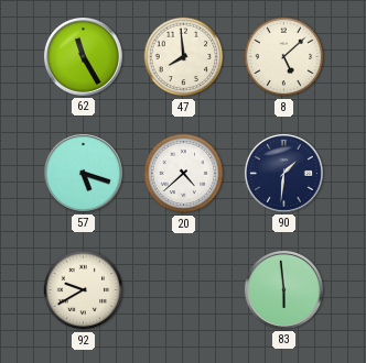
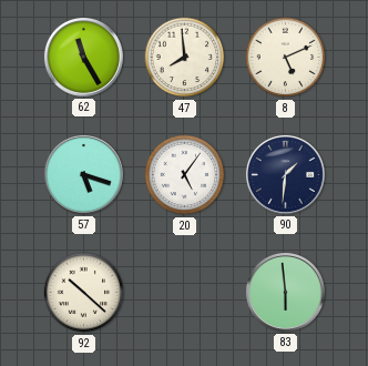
8: 5:08 -> 5:11 (286, 58)
20: 4:38 -> 5:06 (185, 175)
92: 9:40 -> 10:22 (84, 293)
